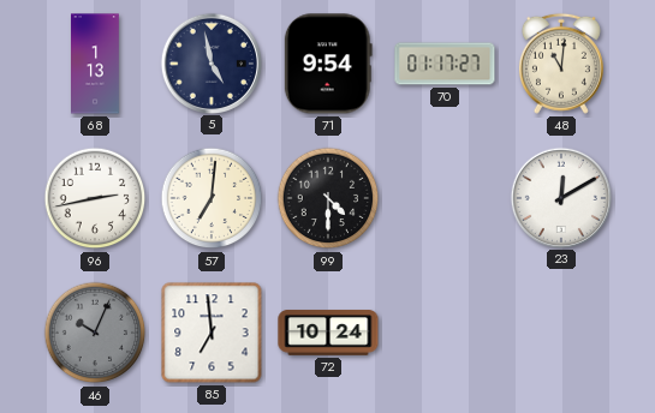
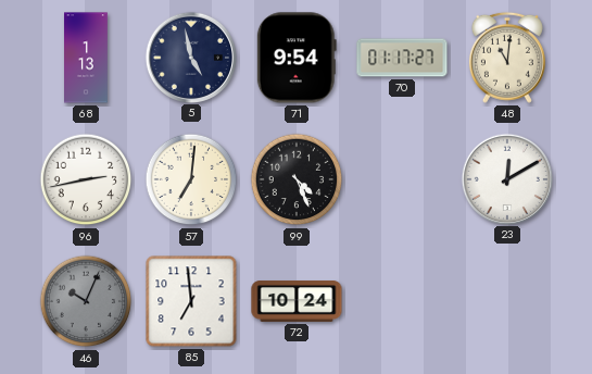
99: 4:30 -> 4:26 (297, 179)
